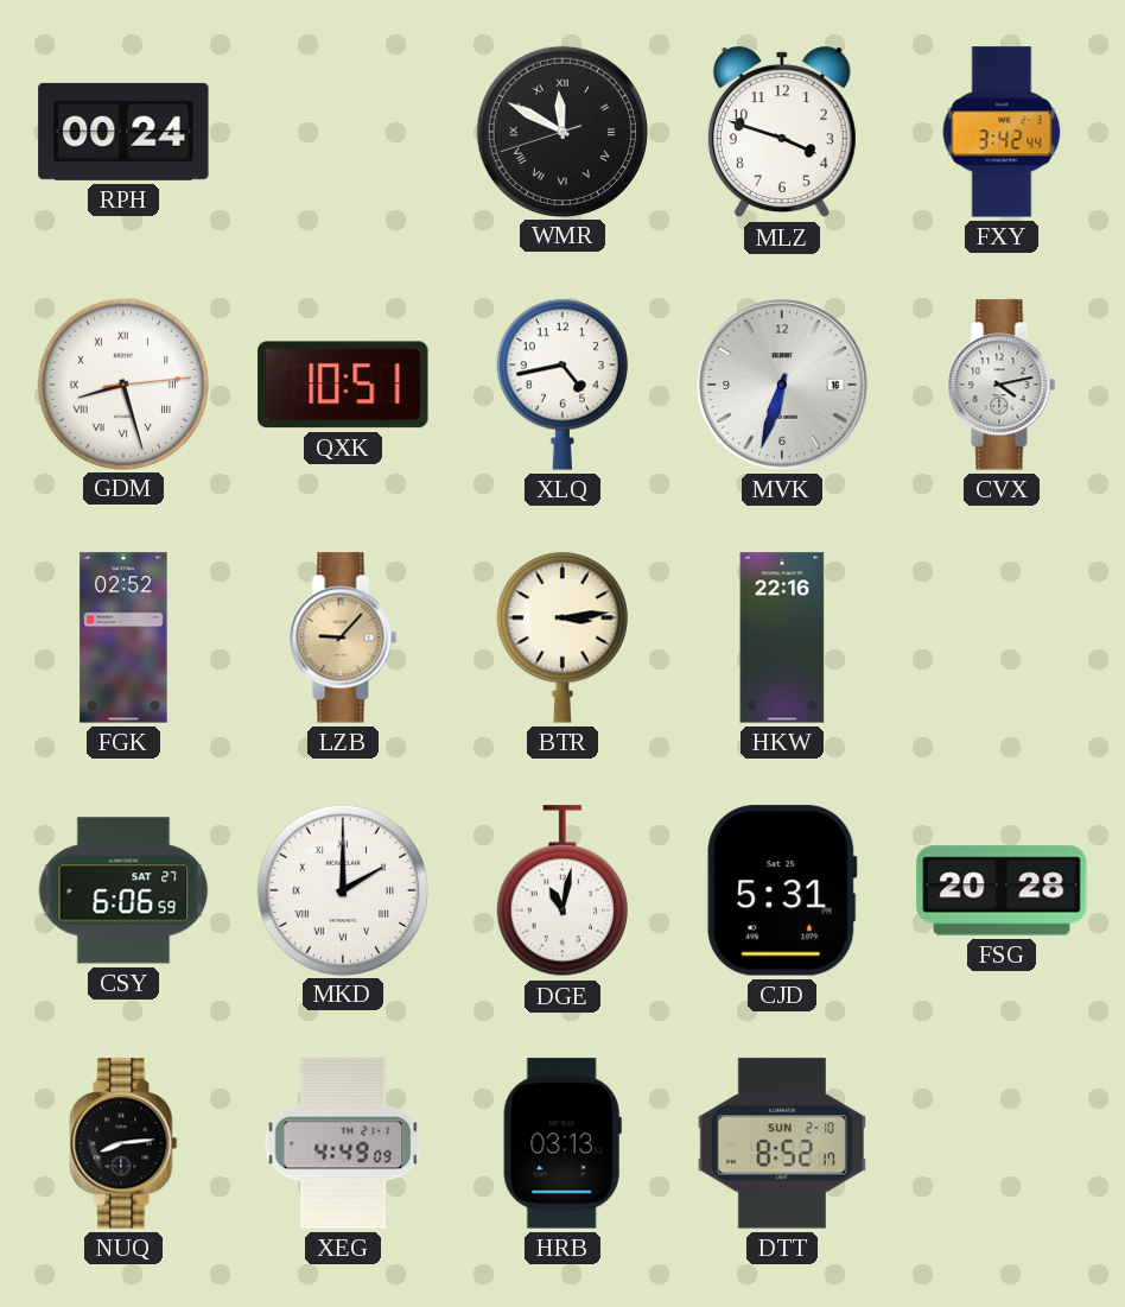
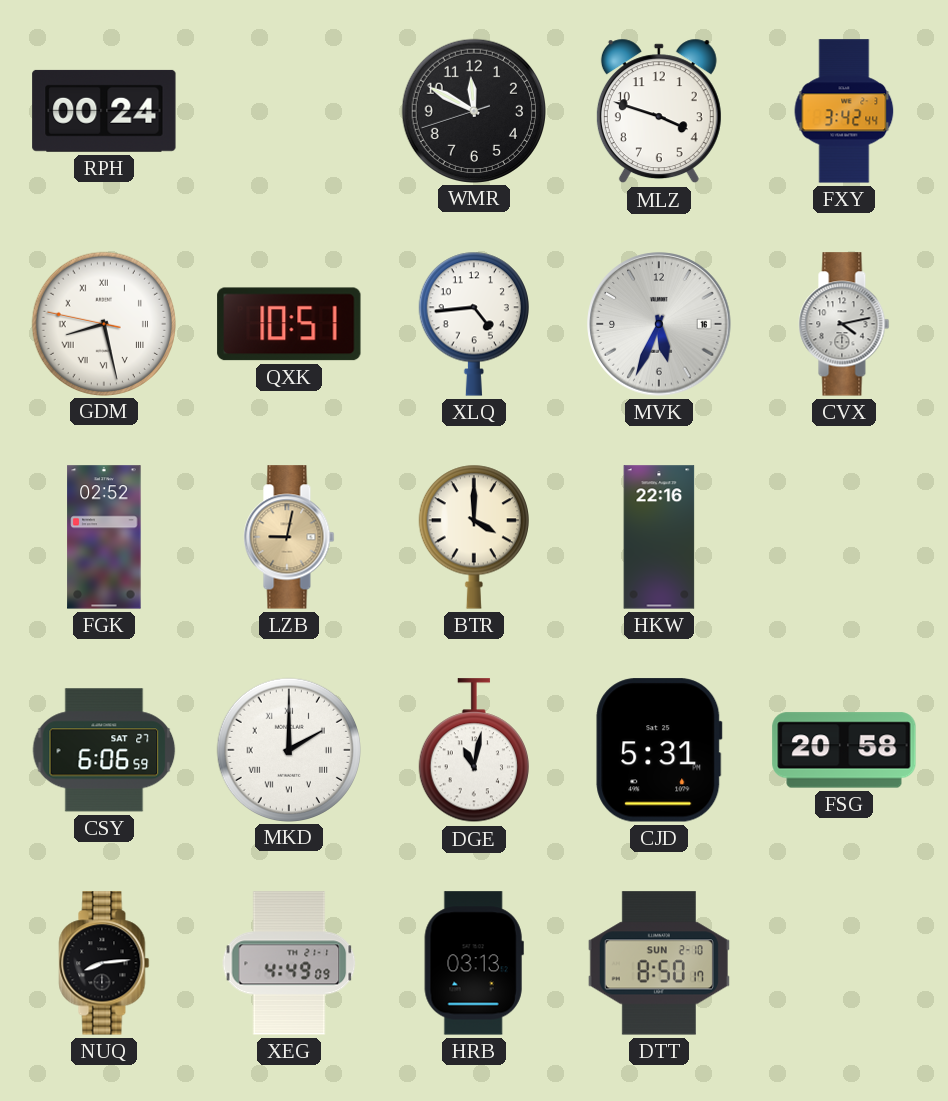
WMR numerals: Roman -> Arabic (473, 110)
GDM: 8:27:14 -> 8:27:47 (103, 323)
XLQ: 4:43 -> 4:44 (474, 324)
MVK: 6:33 -> 5:34 (659, 324)
LZB: 9:07 -> 9:02 (289, 537)
BTR: 3:14 -> 4:00 (474, 537)
FSG: 20:28 -> 20:58 (844, 750)
DTT: 8:52 -> 8:50 (659, 963)
